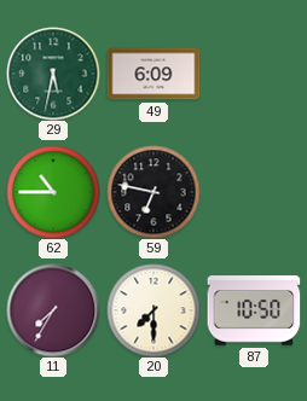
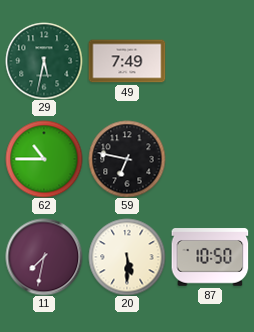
49: 6:09 -> 7:49 (127, 61)
11: 7:35 -> 7:32 (44, 257)
20: 7:30 -> 5:30 (127, 257)
